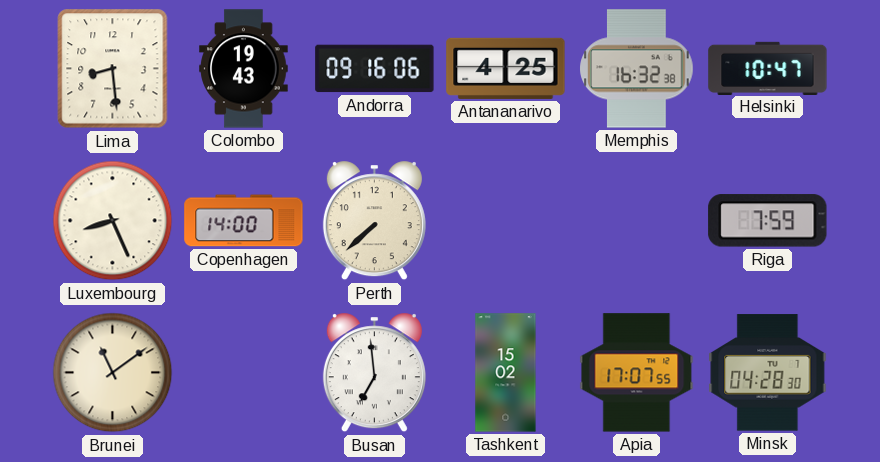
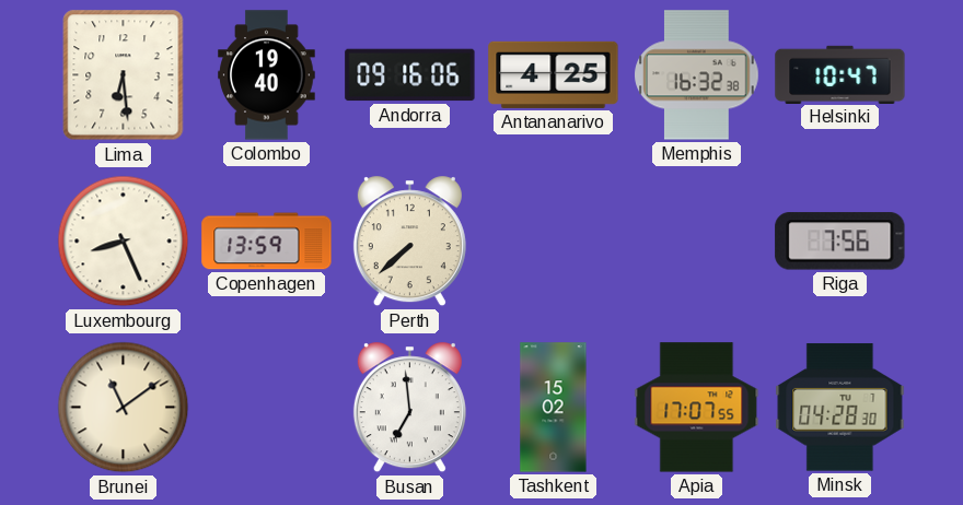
Lima: 8:29 -> 6:29 (124, 75)
Colombo: 19:43 -> 19:40 (267, 75)
Copenhagen: 14:00 -> 13:59 (267, 242)
Riga: 7:59 -> 7:56 (840, 242)
